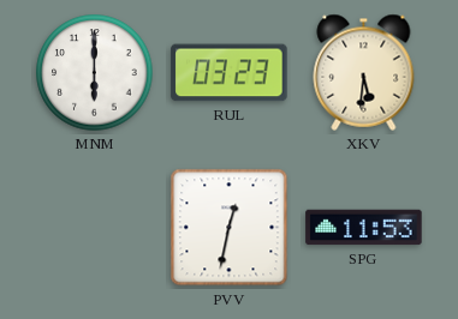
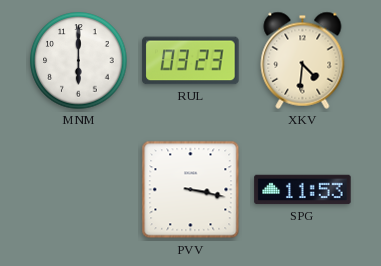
XKV: 5:31 -> 4:31 (303, 60)
PVV: 12:32 -> 3:17 (191, 190)
